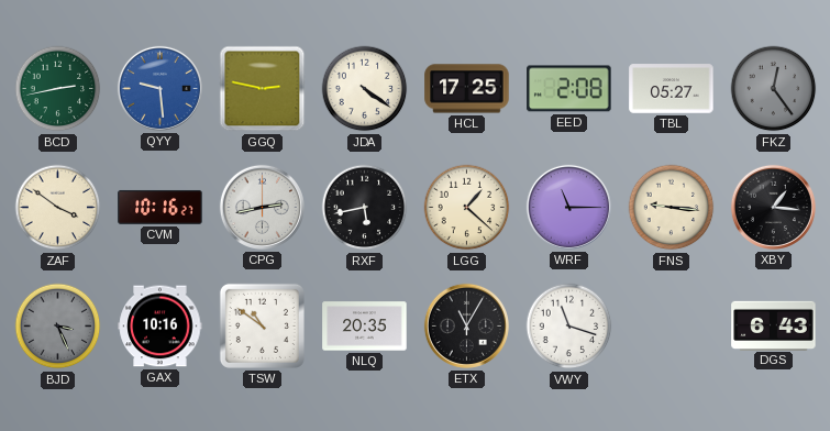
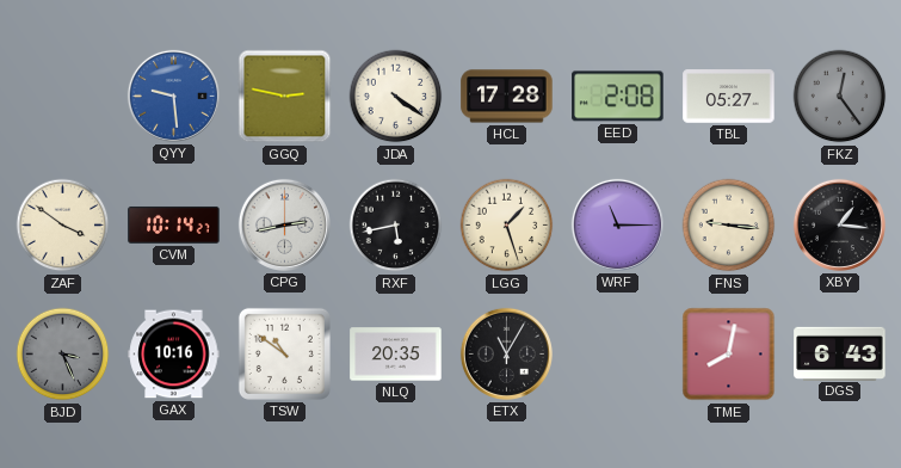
BCD: 2:43 -> none (58, 89)
HCL: 17:25 -> 17:28 (507, 97)
CVM: 10:16 -> 10:14 (174, 224)
LGG: 1:22 -> 1:27 (507, 226)
VWY: 11:18 -> none (569, 327)
TME: none -> 8:02 (729, 355)
